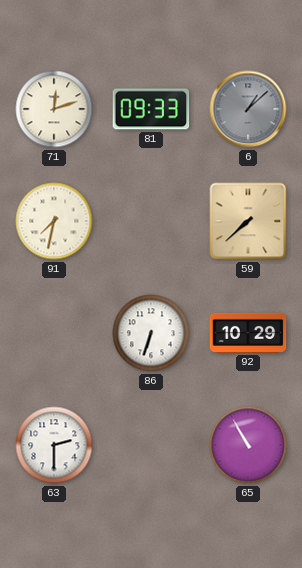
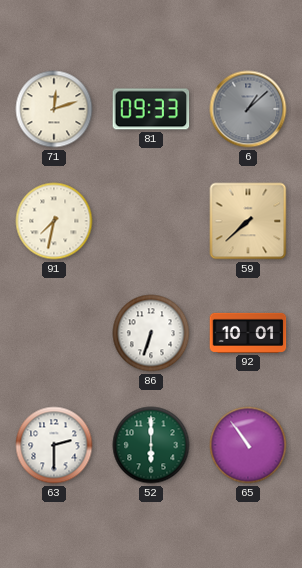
92: 10:29 -> 10:01 (248, 333)
52: none -> 6:00 (151, 445)
65: 10:55 -> 10:54 (248, 445)
